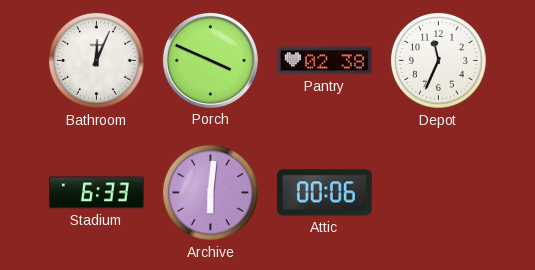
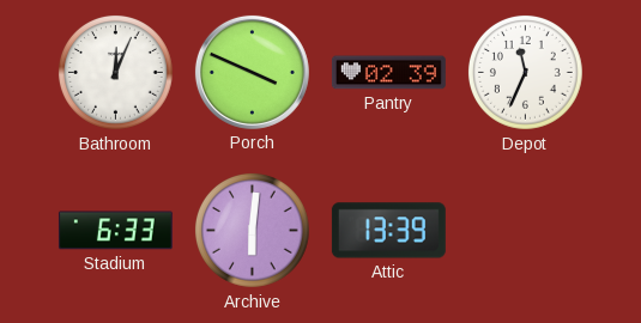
Pantry: 02:38 -> 02:39 (388, 73)
Attic: 00:06 -> 13:39 (388, 231)
